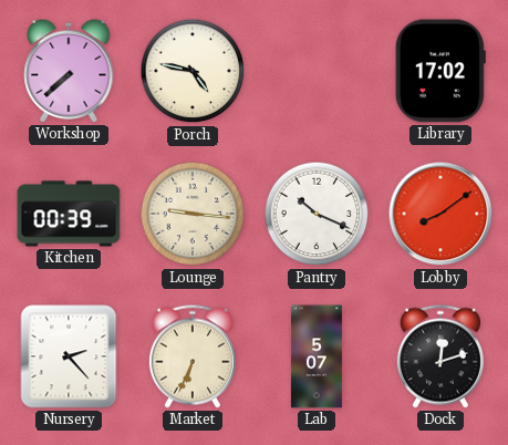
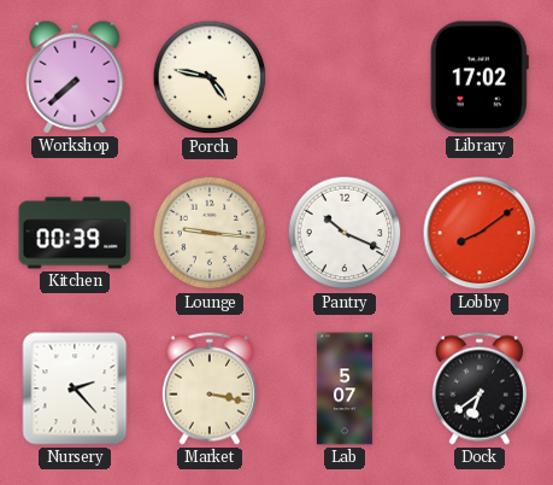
Market: 6:34 -> 3:17 (210, 388)
Dock: 12:12 -> 6:39 (480, 388)
